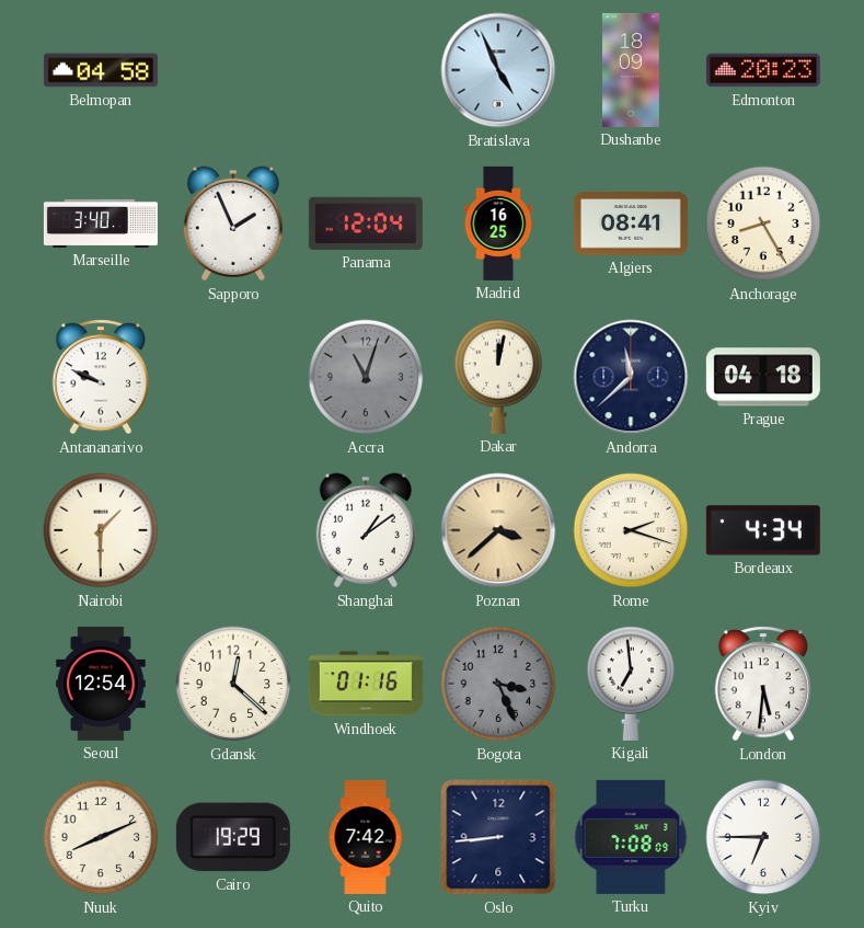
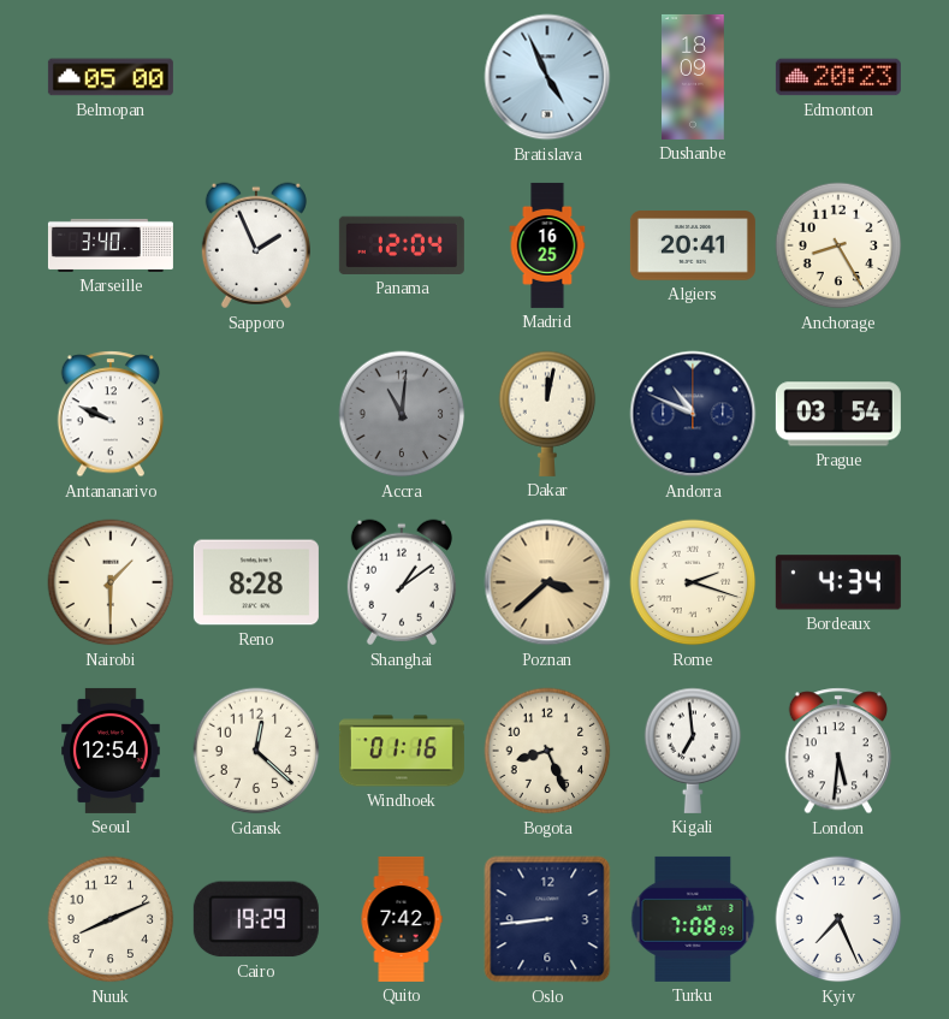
Belmopan: 04:58 -> 05:00 (111, 77)
Algiers: 08:41 -> 20:41 (693, 245)
Accra: 11:03 -> 11:01 (402, 414)
Andorra: 11:38 -> 10:49 (693, 414)
Prague: 04:18 -> 03:54 (838, 414)
Reno: none -> 8:28 (256, 582)
Bogota: 3:26 -> 8:26 (547, 751)
Bogota dial: grey -> cream (547, 751)
Kyiv: 6:45 -> 7:26 (838, 919)
